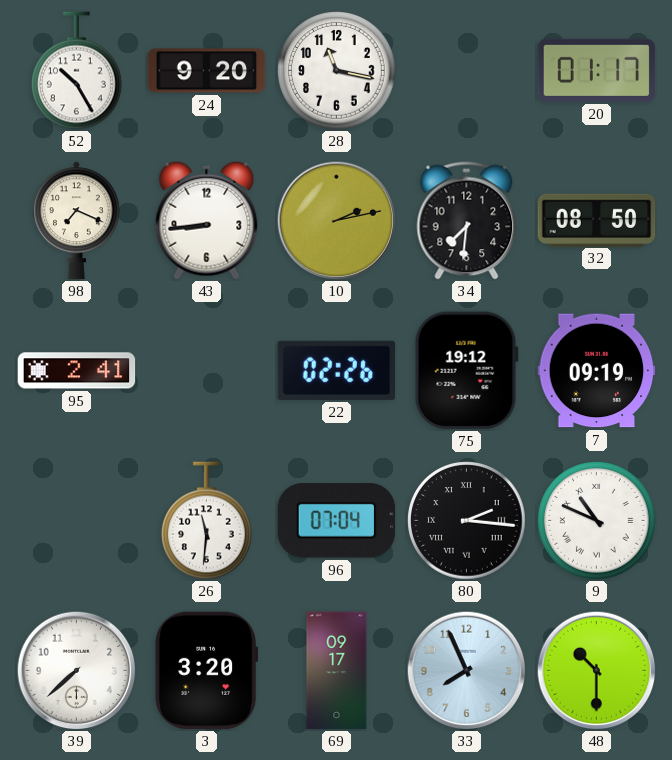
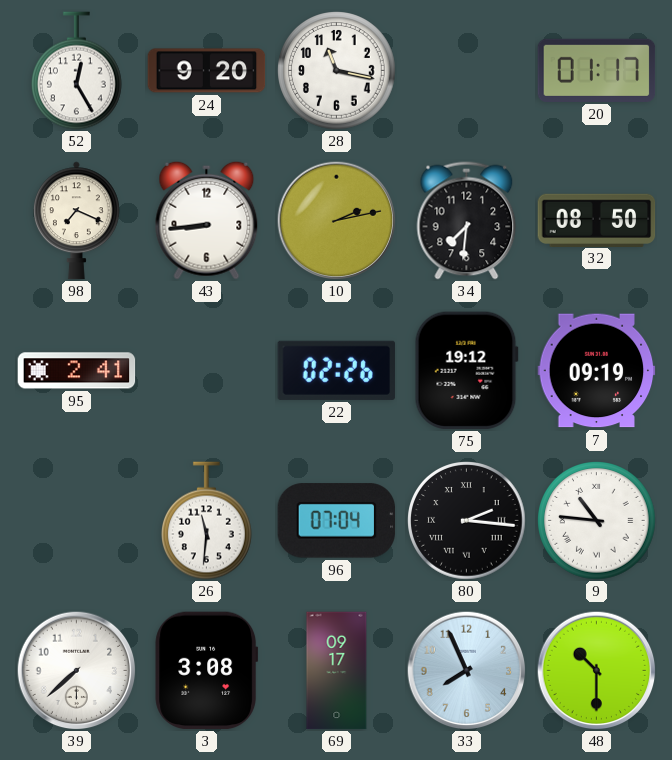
52: 10:25 -> 12:25 (77, 71)
9: 10:49 -> 10:46 (597, 521)
3: 3:20 -> 3:08 (207, 671)
